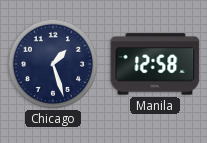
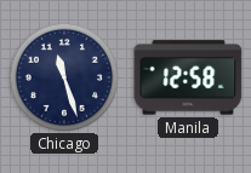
Chicago: 1:27 -> 11:27 (63, 76)
